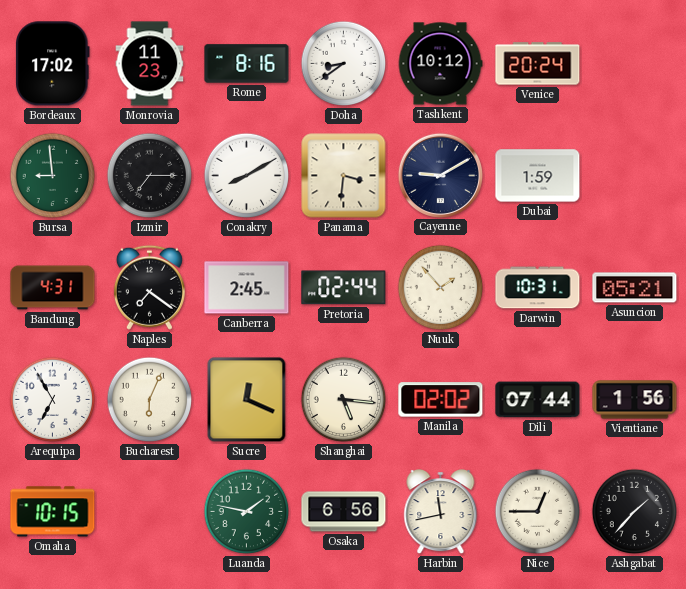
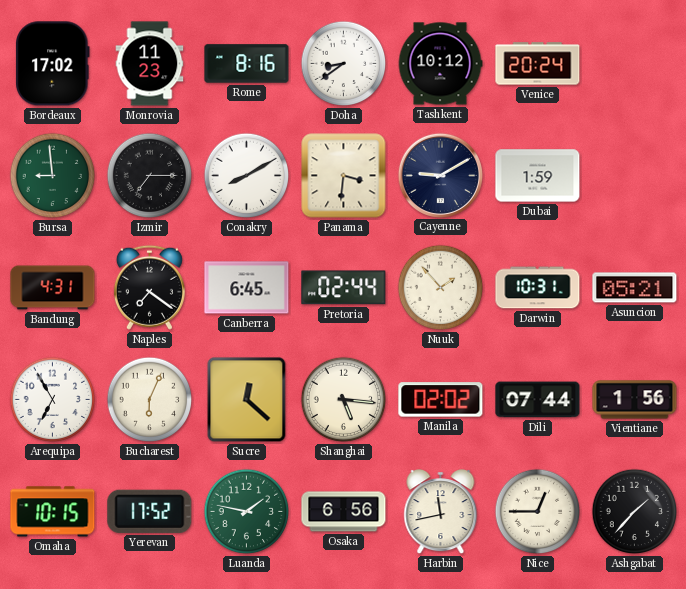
Canberra: 2:45 -> 6:45 (247, 288)
Sucre: 12:19 -> 12:22 (247, 400)
Yerevan: none -> 17:52 (150, 511)
